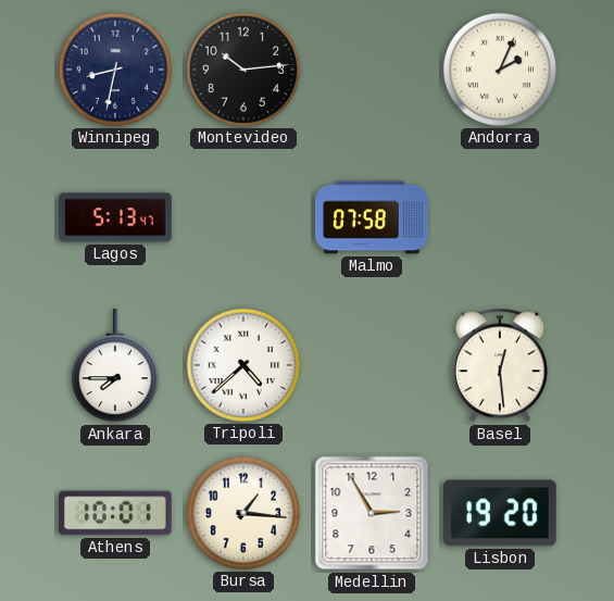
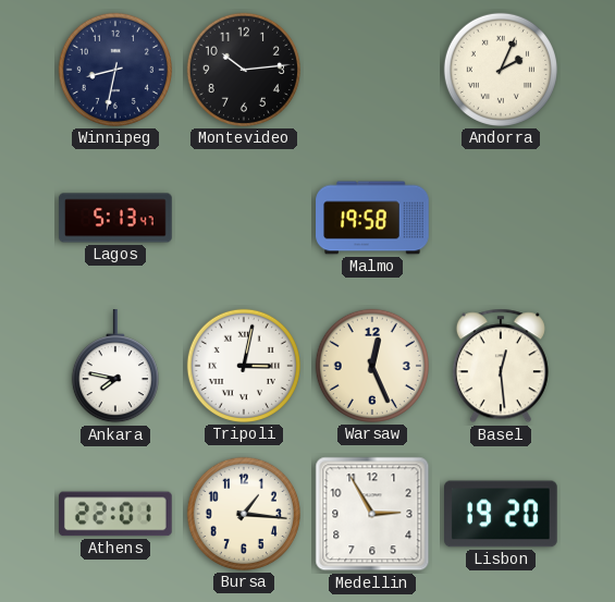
Malmo: 07:58 -> 19:58 (372, 218)
Ankara: 7:45 -> 7:47 (115, 367)
Tripoli: 4:38 -> 3:02 (244, 366)
Warsaw: none -> 12:26 (372, 366)
Athens: 10:01 -> 22:01 (116, 514)
